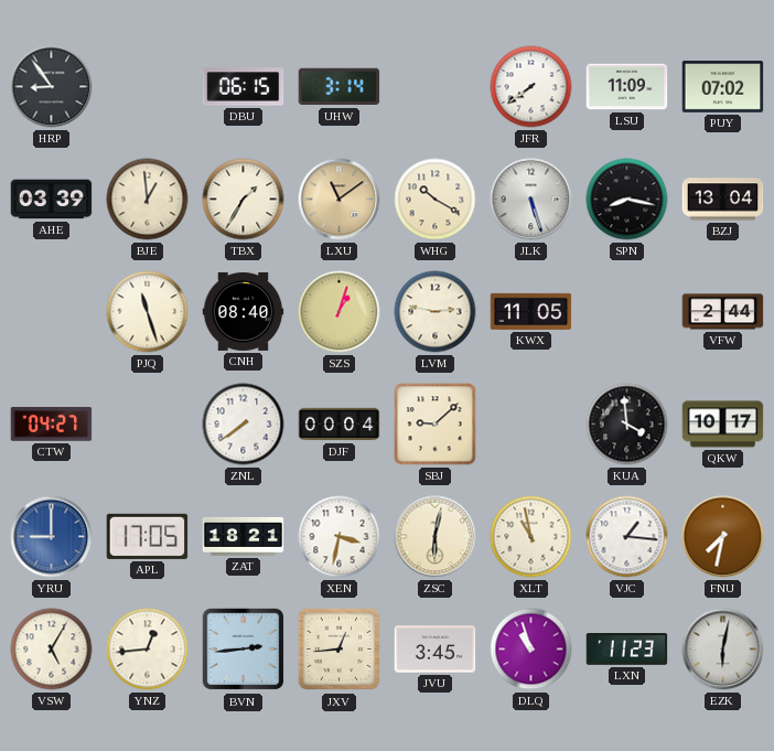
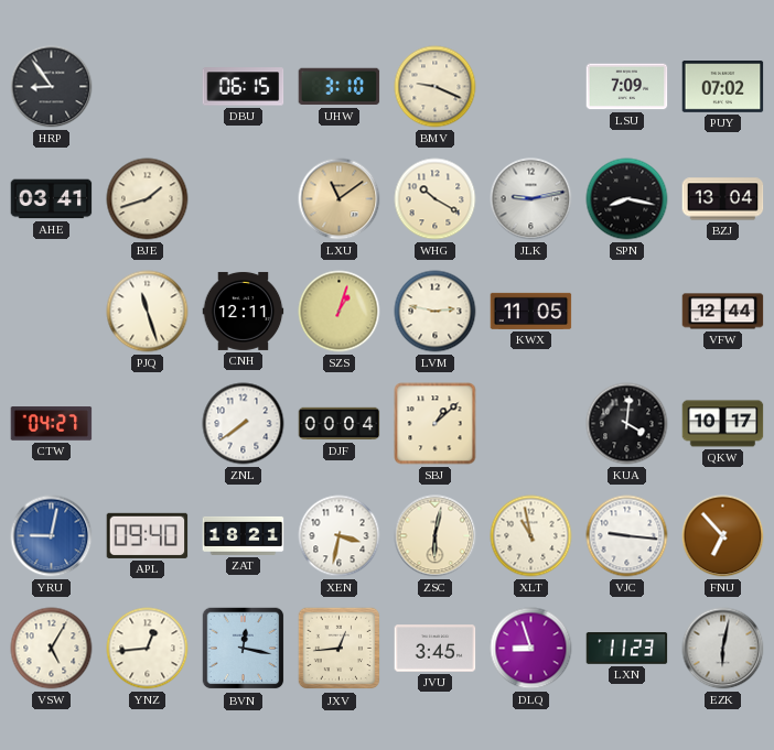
UHW: 3:14 -> 3:10 (340, 87)
BMV: none -> 9:19 (436, 87)
JFR: 7:39 -> none (531, 87)
LSU: 11:09 -> 7:09 (627, 87)
AHE: 03:39 -> 03:41 (52, 199)
BJE: 12:59 -> 1:42 (148, 199)
TBX: 1:35 -> none (244, 200)
JLK: 5:27 -> 9:13 (531, 199)
CNH: 08:40 -> 12:11 (244, 311)
VFW: 2:44 -> 12:44 (723, 312)
SBJ: 9:08 -> 1:08 (436, 424)
KUA: 3:59 -> 4:01 (627, 424)
YRU: 9:00 -> 9:02 (52, 536)
APL: 17:05 -> 09:40 (148, 535)
VJC: 1:16 -> 9:16 (627, 536)
FNU: 7:32 -> 6:53 (723, 536)
BVN: 2:44 -> 12:17 (244, 649)
DLQ: 10:57 -> 8:57 (531, 649)
